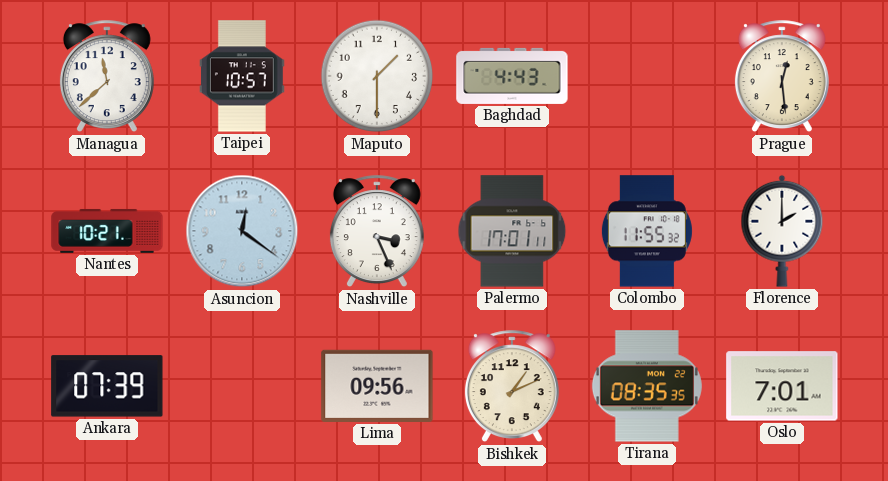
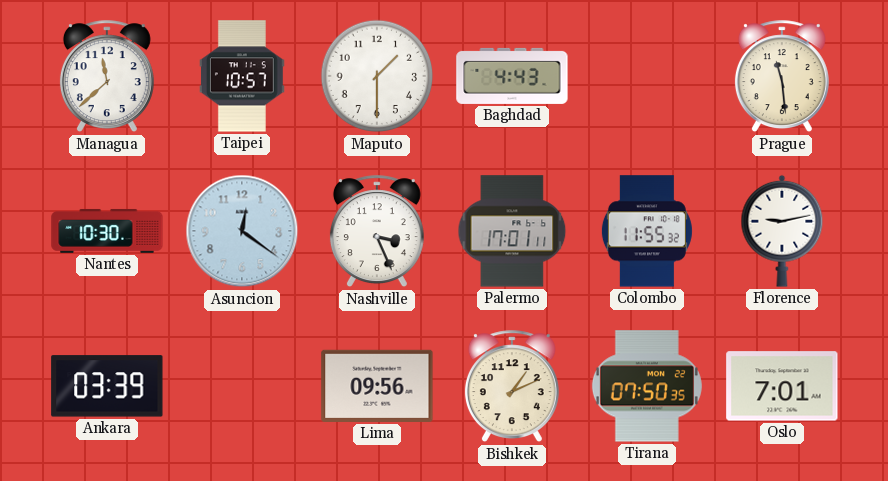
Prague: 12:29 -> 11:29 (782, 77)
Nantes: 10:21 -> 10:30 (107, 231)
Florence: 2:00 -> 9:13 (782, 231)
Ankara: 07:39 -> 03:39 (107, 386)
Tirana: 08:35 -> 07:50 (647, 386)
